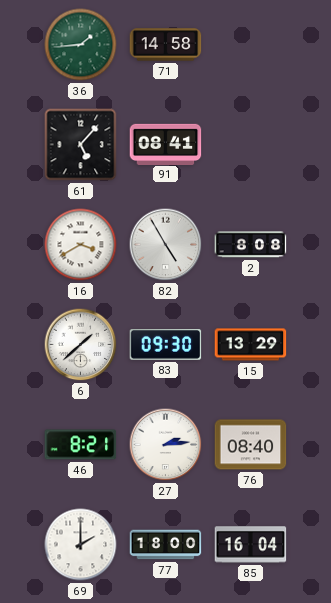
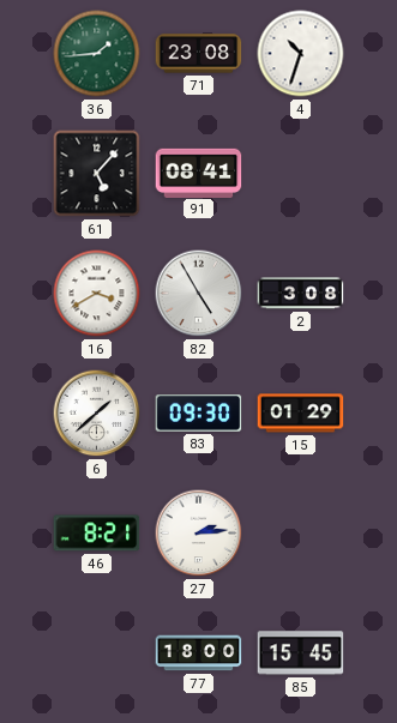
71: 14:58 -> 23:08 (199, 54)
4: none -> 10:33 (301, 54)
2: 8:08 -> 3:08 (301, 294)
15: 13:29 -> 01:29 (301, 414)
76: 08:40 -> none (251, 445)
69: 2:00 -> none (81, 545)
85: 16:04 -> 15:45 (301, 653)
